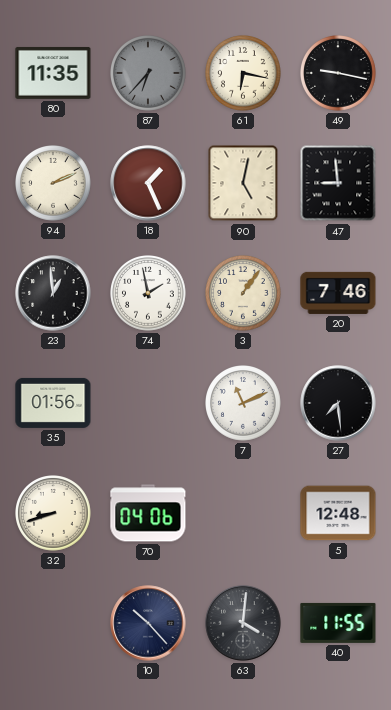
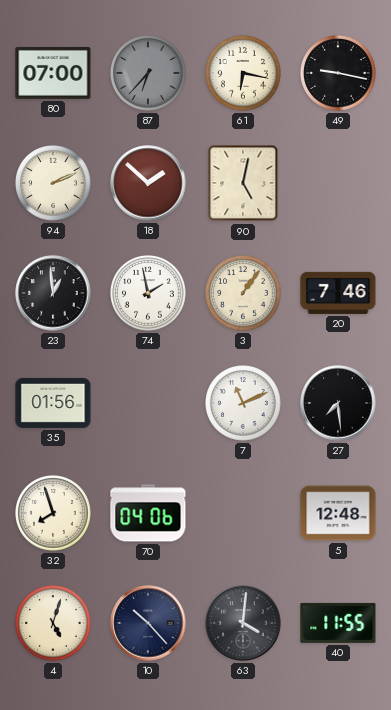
80: 11:35 -> 07:00 (53, 73)
18: 1:26 -> 1:52 (148, 183)
47: 8:59 -> none (338, 183)
32: 8:42 -> 7:57 (54, 514)
4: none -> 5:03 (54, 624)
